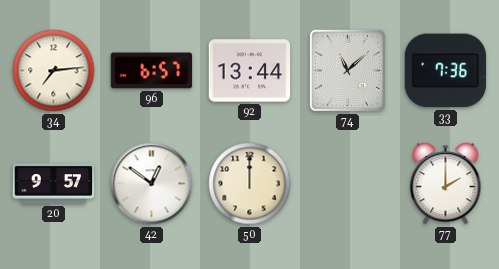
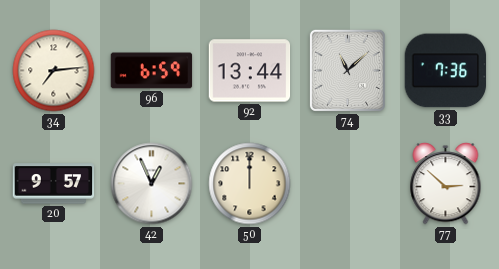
96: 6:57 -> 6:59 (152, 71)
42: 12:51 -> 12:56 (152, 184)
77: 2:00 -> 2:52 (446, 184)
